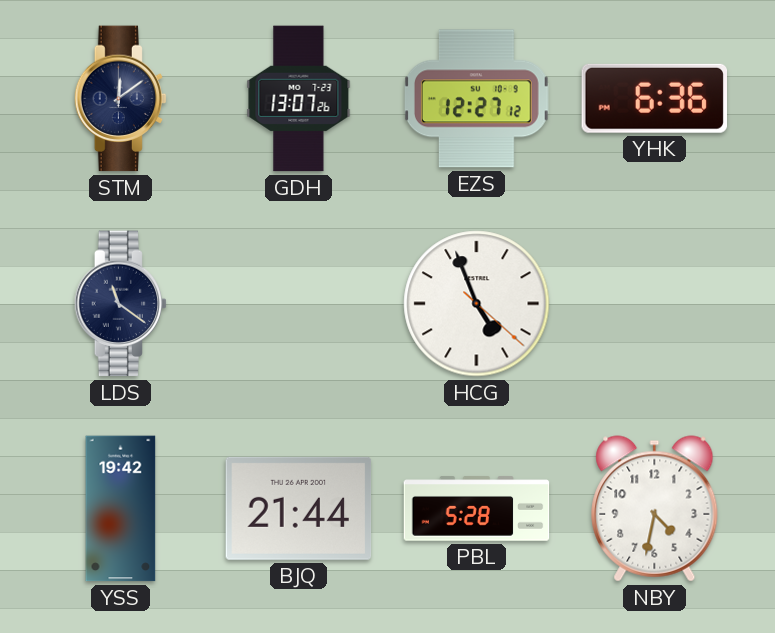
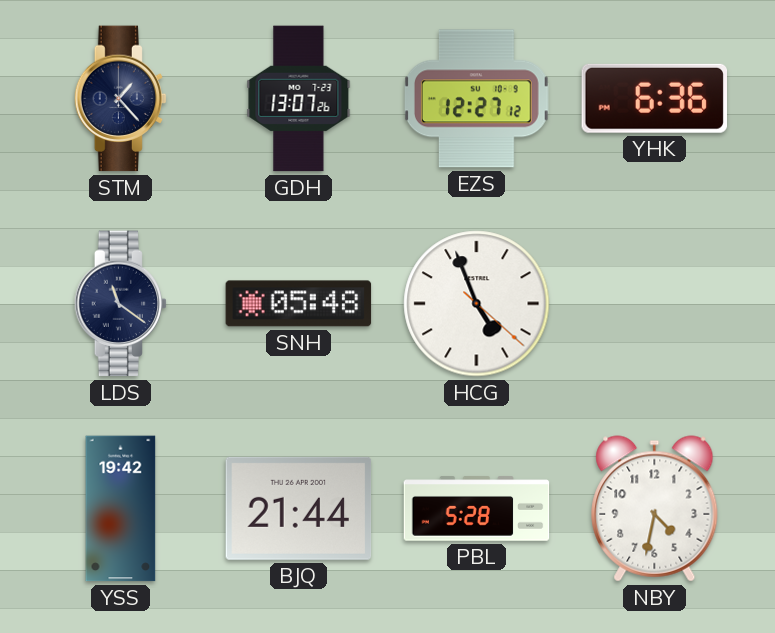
STM: 12:09 -> 1:23 (121, 99)
SNH: none -> 05:48 (299, 304)
